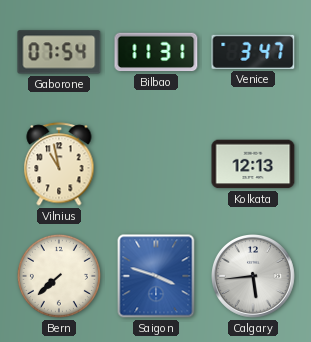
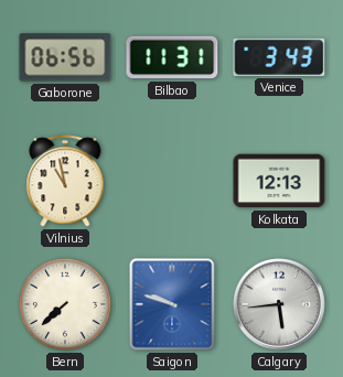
Gaborone: 07:54 -> 06:56 (65, 57)
Venice: 3:47 -> 3:43 (279, 57)
Saigon: 3:48 -> 9:48 (172, 304)
